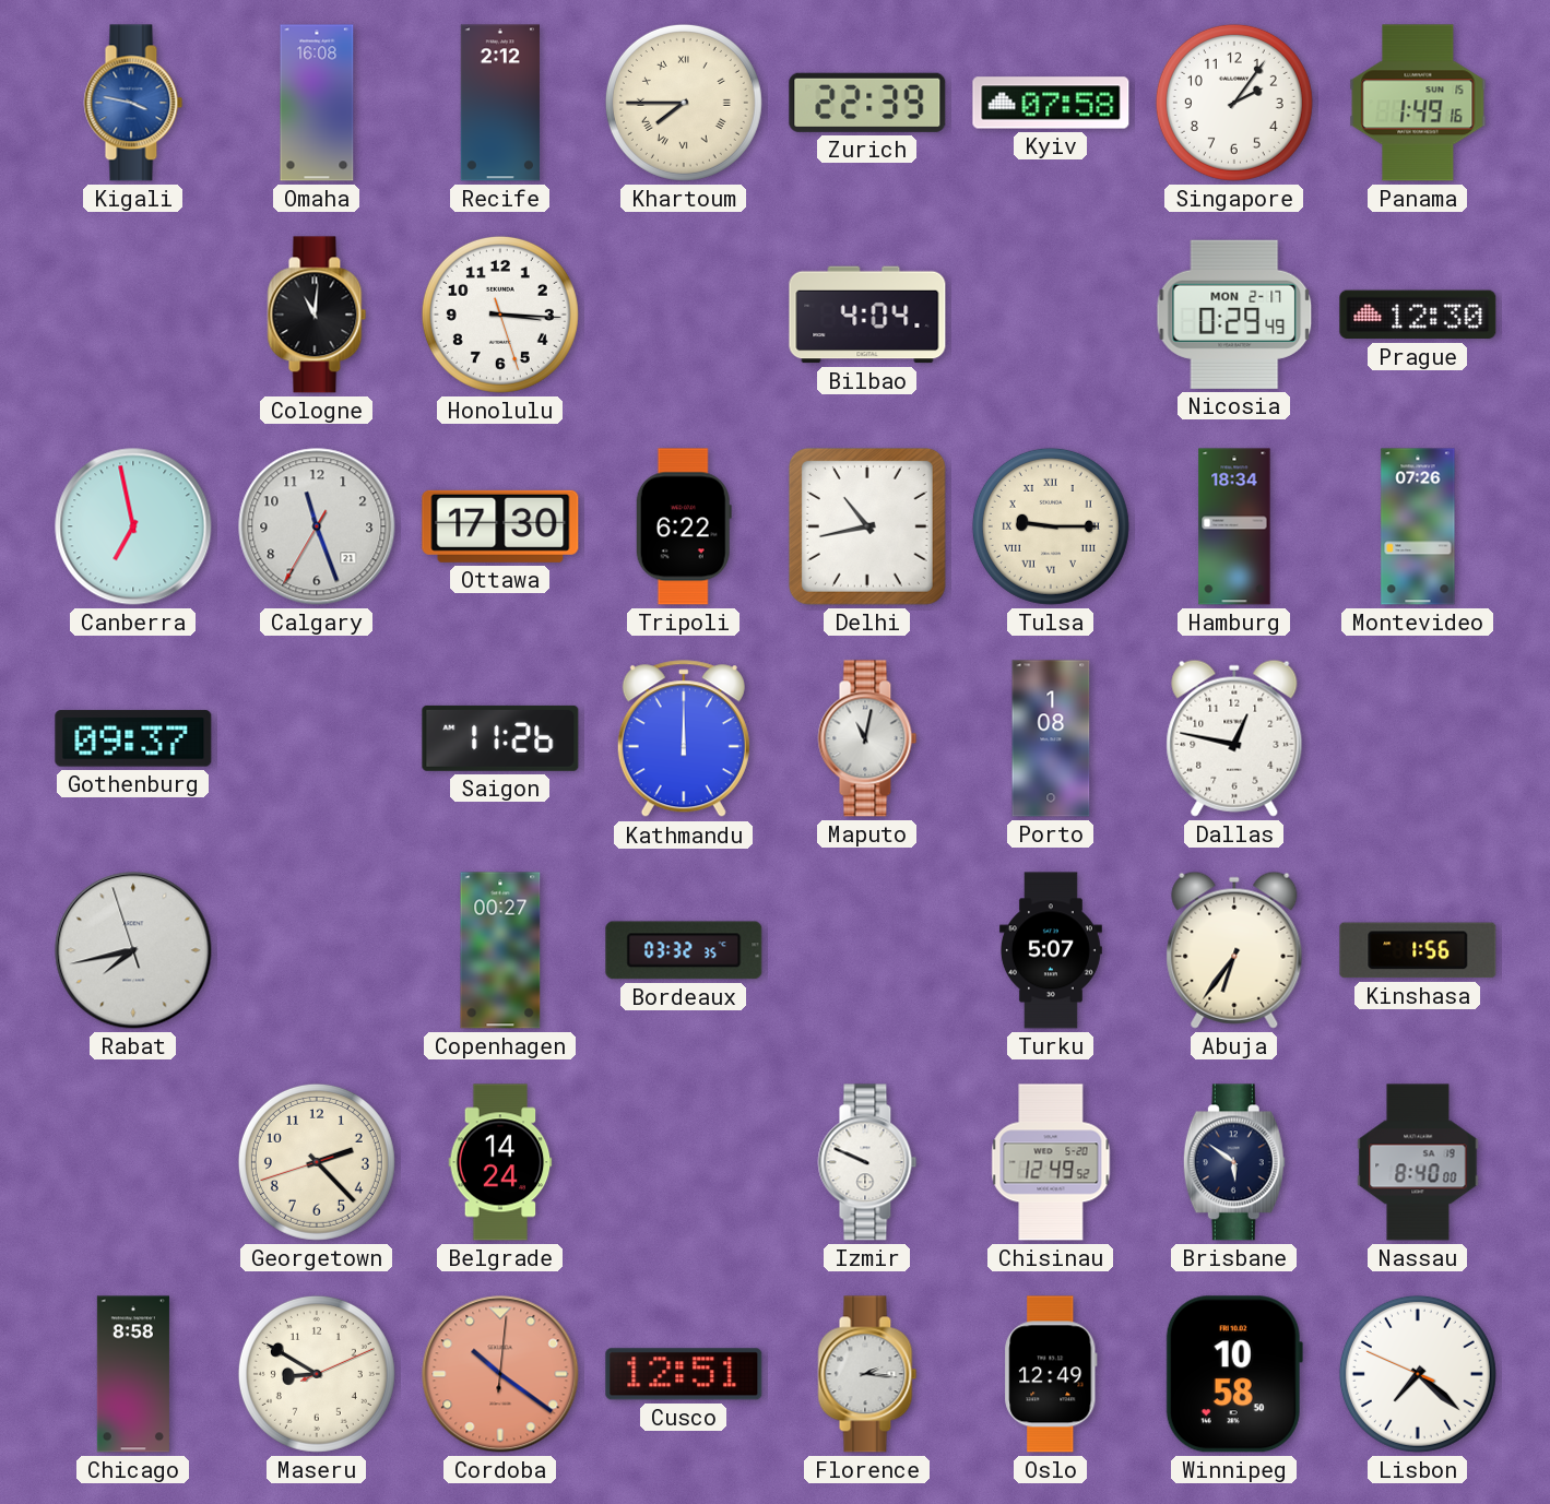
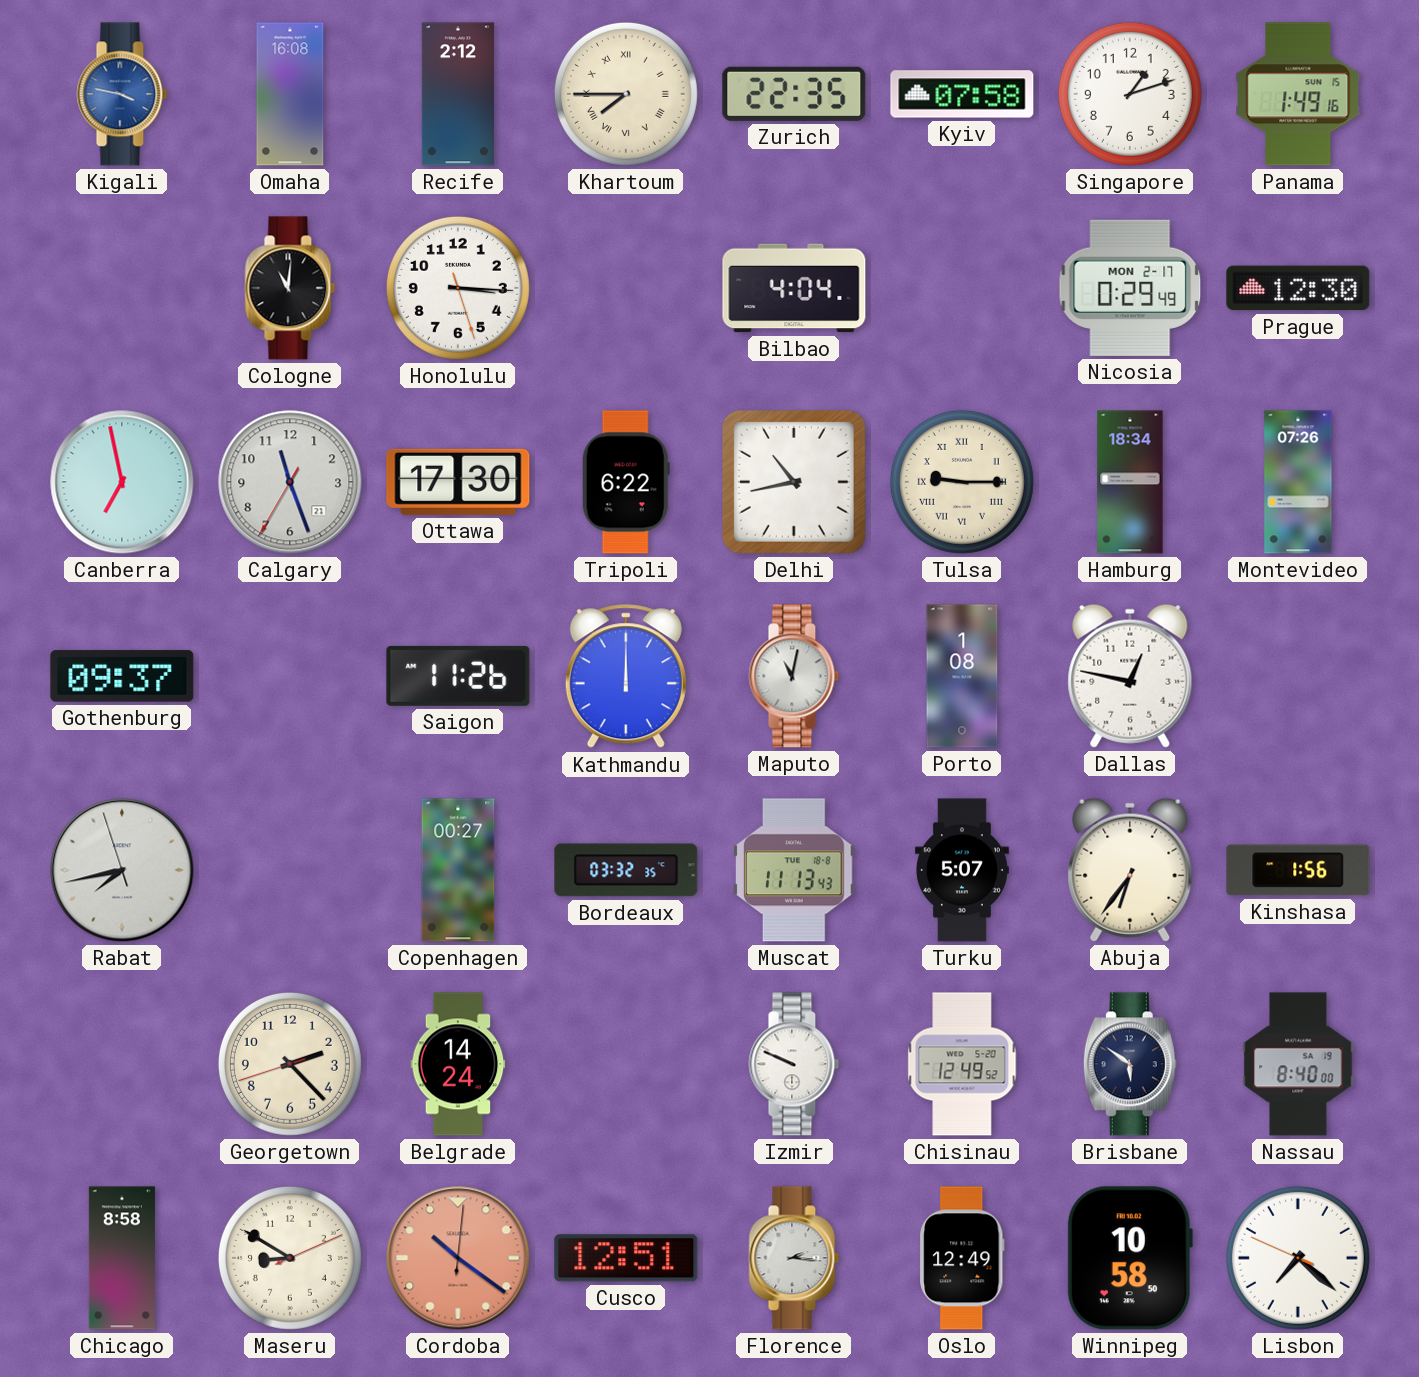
Zurich: 22:39 -> 22:35 (794, 94)
Singapore: 2:06 -> 1:12 (1130, 94)
Muscat: none -> 11:13 (795, 870)
